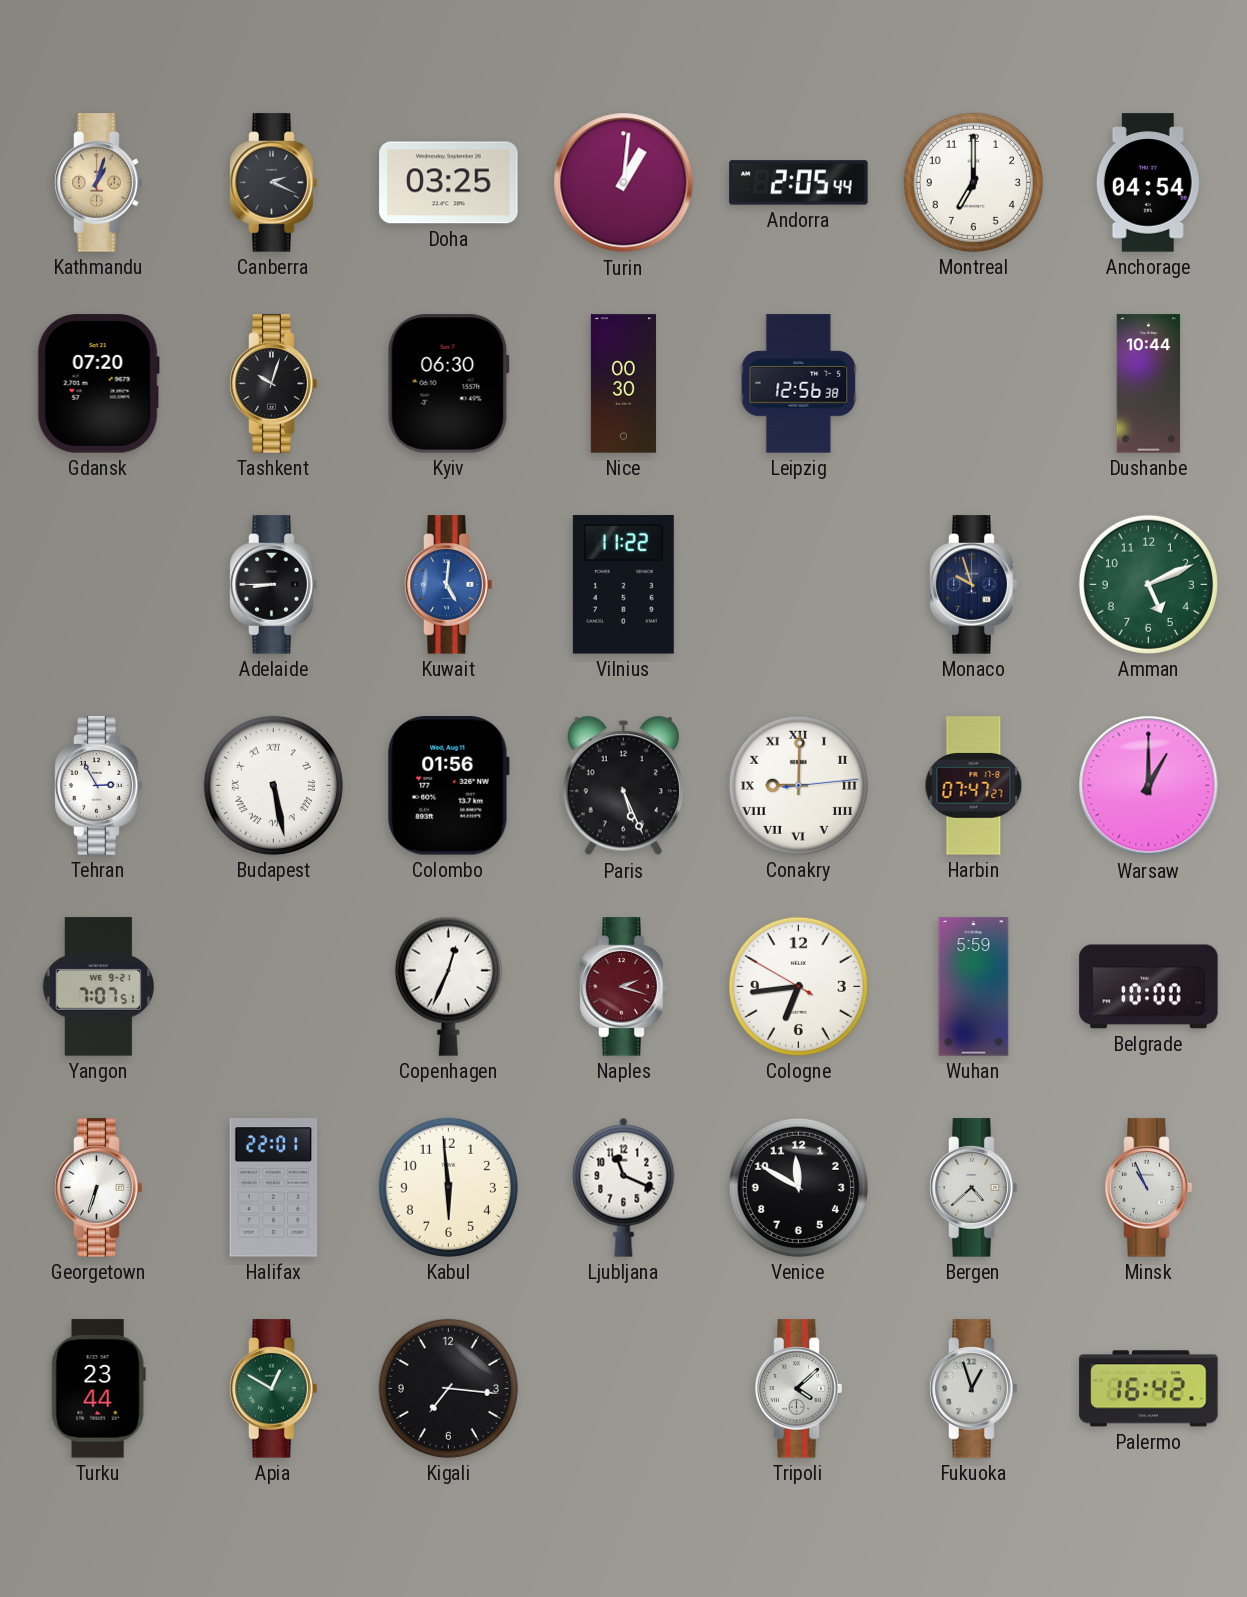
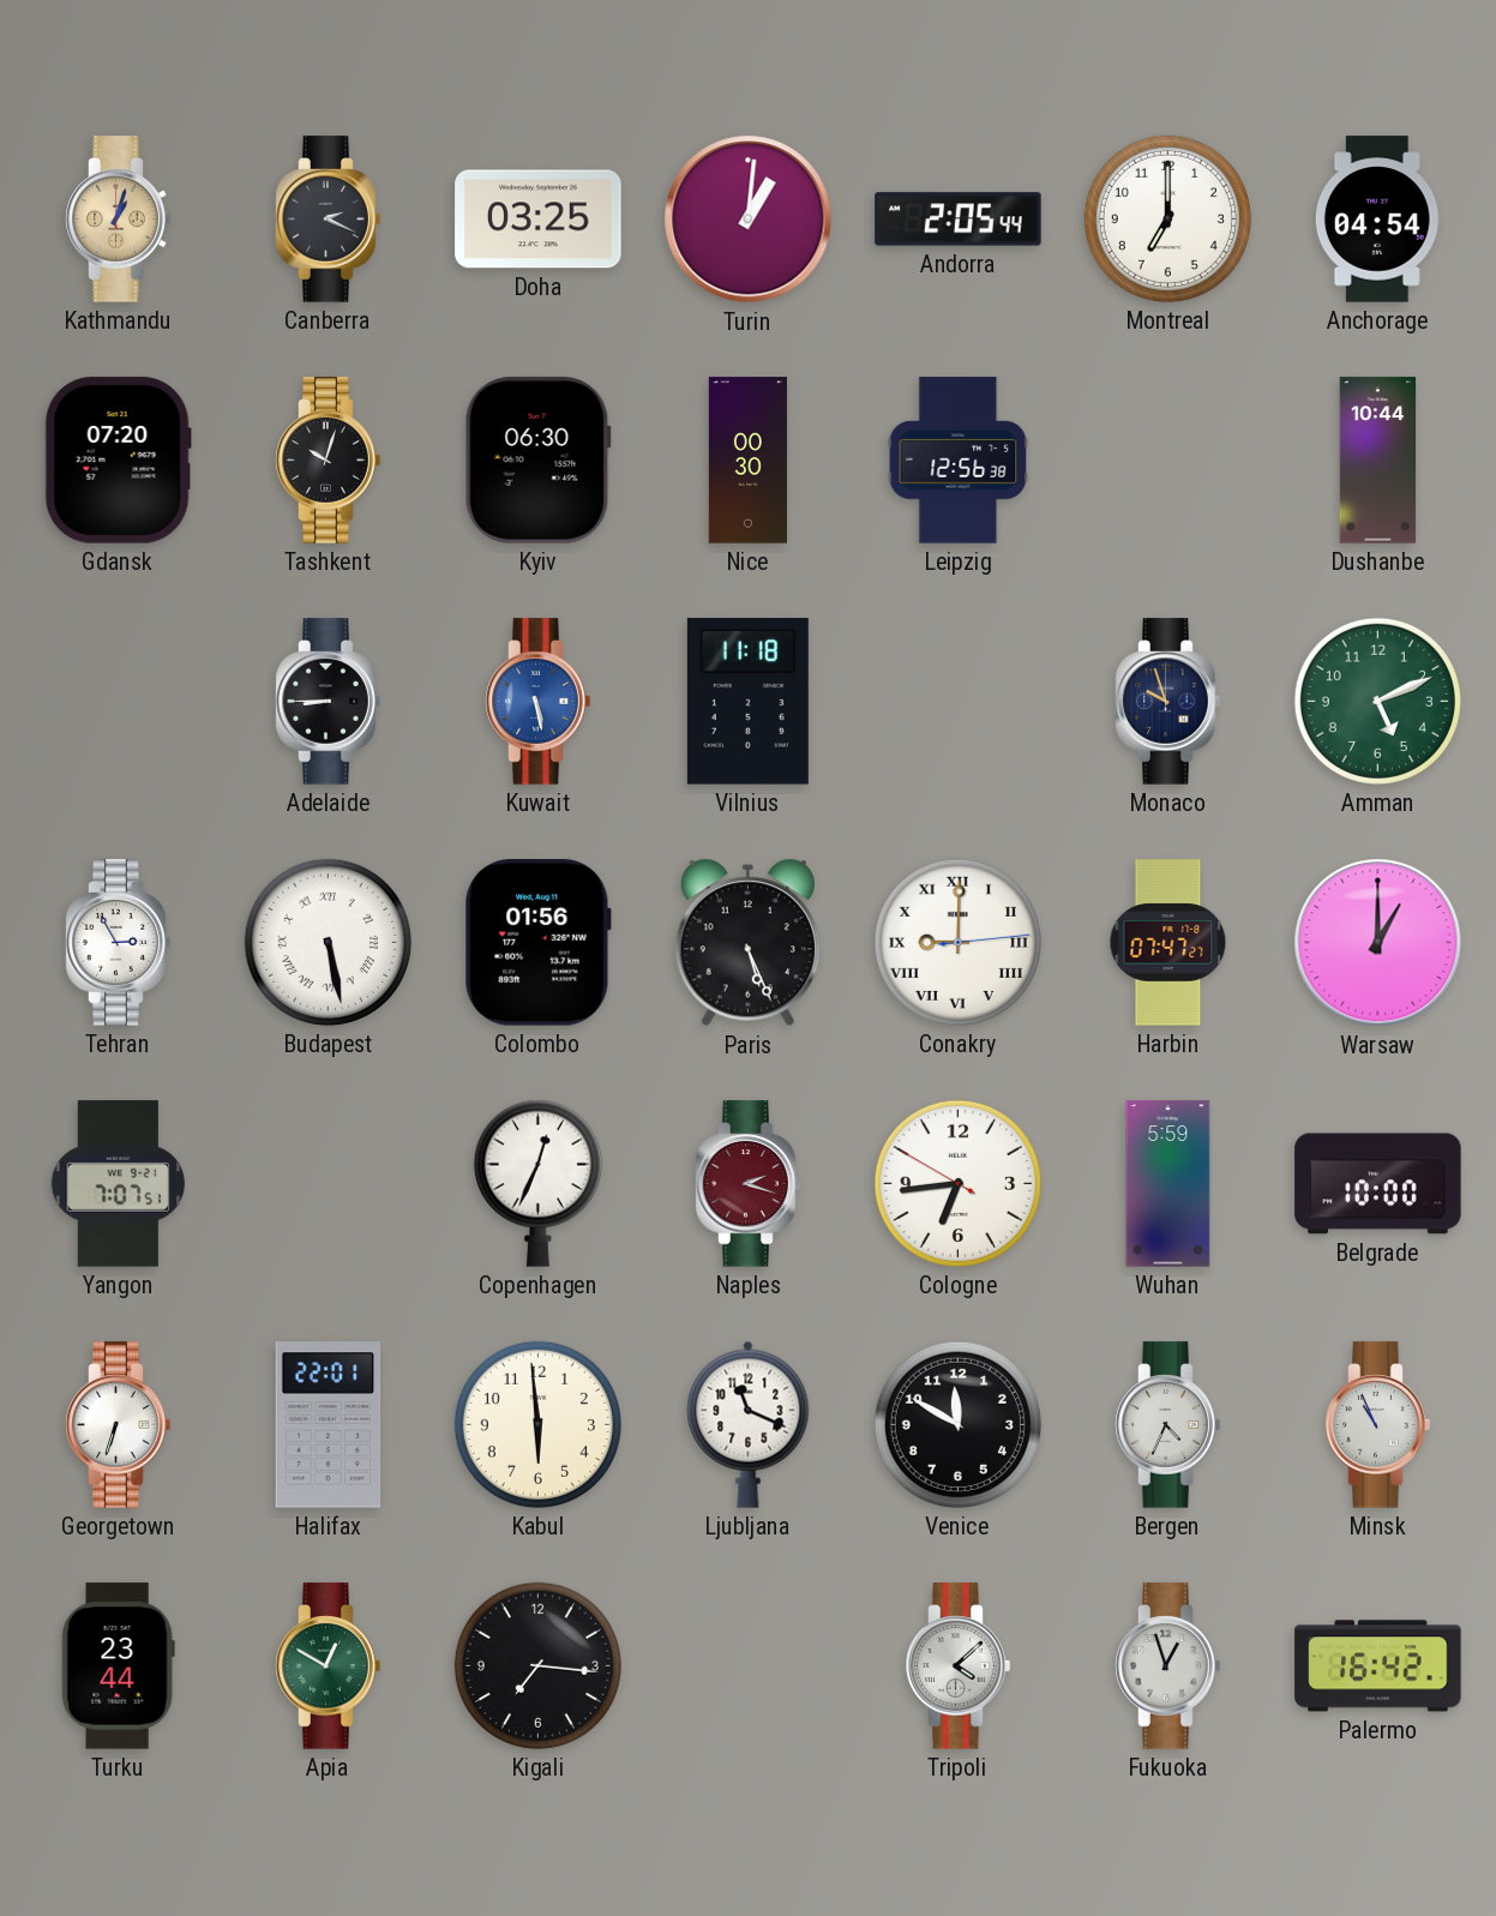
Kuwait: 5:01 -> 5:28 (539, 702)
Vilnius: 11:22 -> 11:18 (747, 702)
Bergen: 4:38 -> 4:34 (1168, 1425)
